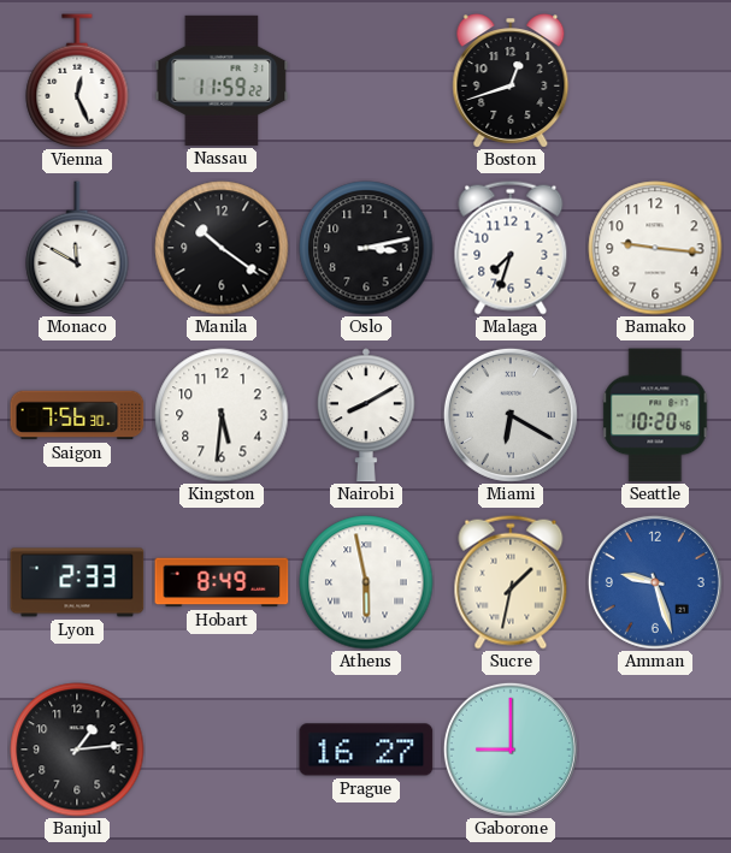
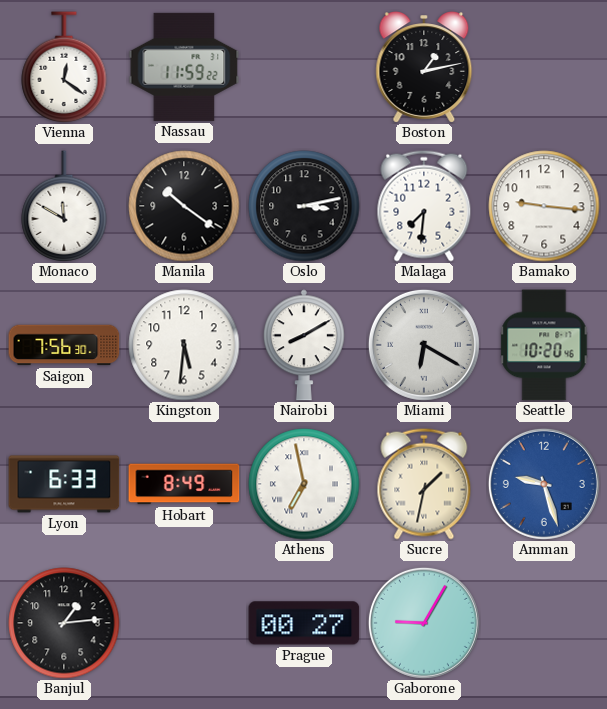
Vienna: 12:26 -> 12:21 (64, 67)
Boston: 12:42 -> 1:13 (424, 67)
Malaga: 7:33 -> 7:31 (424, 206)
Lyon: 2:33 -> 6:33 (64, 484)
Athens: 5:58 -> 6:58 (304, 484)
Prague: 16:27 -> 00:27 (304, 623)
Gaborone: 9:00 -> 9:05 (424, 623)
